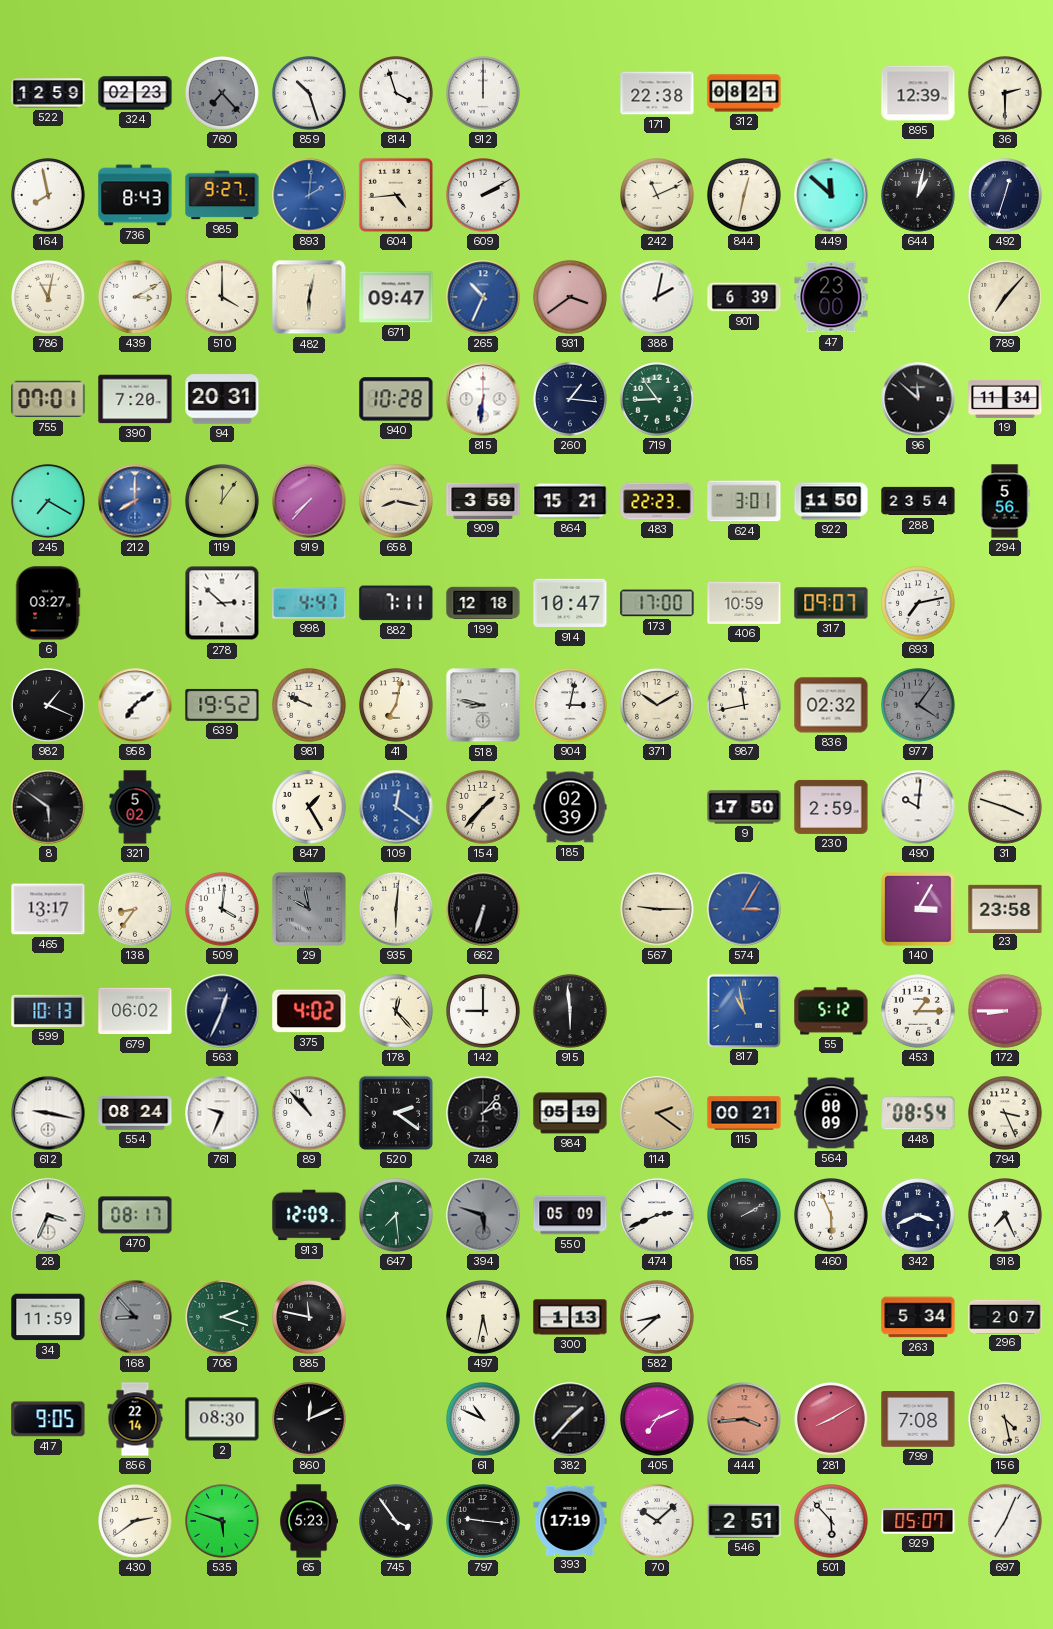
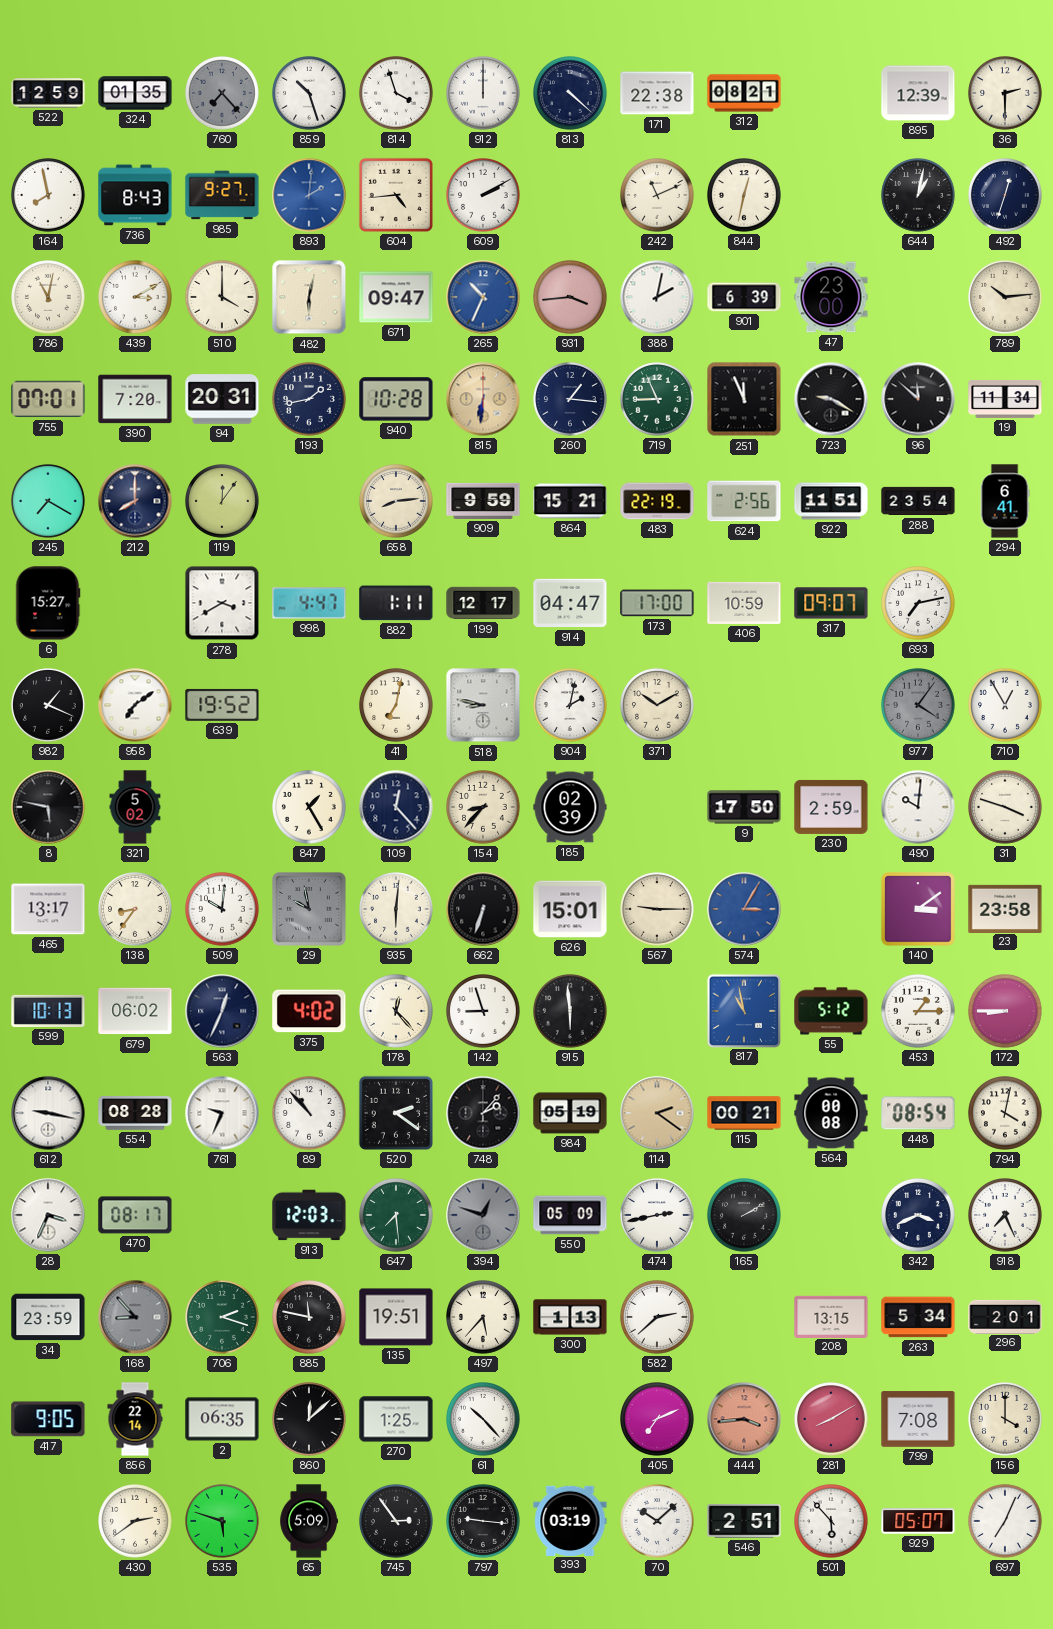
324: 02:23 -> 01:35 (135, 93)
813: none -> 4:22 (571, 94)
449: 11:52 -> none (831, 195)
931: 3:39 -> 3:44 (571, 298)
789: 7:07 -> 10:14 (1006, 298)
193: none -> 1:43 (310, 400)
815 dial: white -> champagne (483, 399)
719: 8:54 -> 8:56 (658, 400)
251: none -> 11:56 (744, 399)
723: none -> 9:20 (831, 399)
212 dial: blue -> navy (135, 501)
919: 7:37 -> none (309, 501)
658: 8:17 -> 8:14 (397, 502)
909: 3:59 -> 9:59 (483, 501)
483: 22:23 -> 22:19 (657, 501)
624: 3:01 -> 2:56 (744, 501)
922: 11:50 -> 11:51 (831, 501)
294: 5:56 -> 6:41 (1005, 501)
6: 03:27 -> 15:27 (48, 603)
278: 2:52 -> 3:40 (222, 603)
882: 7:11 -> 1:11 (396, 603)
199: 12:18 -> 12:17 (483, 603)
914: 10:47 -> 04:47 (570, 603)
981: 9:49 -> none (310, 706)
904: 3:02 -> 2:02 (571, 706)
987: 11:43 -> none (745, 706)
836: 02:32 -> none (831, 705)
710: none -> 12:55 (1006, 706)
8: 5:51 -> 5:47 (48, 807)
109: 12:21 -> 12:23 (396, 807)
109 dial: blue -> navy (396, 807)
154: 1:37 -> 8:37 (484, 808)
509: 4:01 -> 10:01 (223, 910)
626: none -> 15:01 (570, 909)
140: 3:05 -> 3:09 (918, 909)
142: 9:00 -> 8:57 (484, 1012)
554: 08:24 -> 08:28 (135, 1113)
564: 00:09 -> 00:08 (831, 1113)
794: 3:26 -> 4:02 (1006, 1114)
913: 12:09 -> 12:03 (309, 1215)
394: 5:48 -> 12:48 (483, 1215)
474: 2:41 -> 2:43 (658, 1216)
460: 5:56 -> none (832, 1216)
34: 11:59 -> 23:59 (48, 1317)
135: none -> 19:51 (396, 1317)
497: 5:32 -> 5:37 (484, 1318)
582: 8:38 -> 2:38 (658, 1318)
208: none -> 13:15 (831, 1316)
296: 2:07 -> 2:01 (1005, 1316)
2: 08:30 -> 06:35 (222, 1419)
860: 12:11 -> 12:08 (310, 1420)
270: none -> 1:25 (396, 1419)
61: 10:49 -> 10:23 (484, 1420)
382: 1:37 -> none (570, 1419)
156: 4:28 -> 4:00 (1006, 1420)
65: 5:23 -> 5:09 (309, 1521)
745: 3:54 -> 2:54 (397, 1522)
393: 17:19 -> 03:19 (570, 1520)
